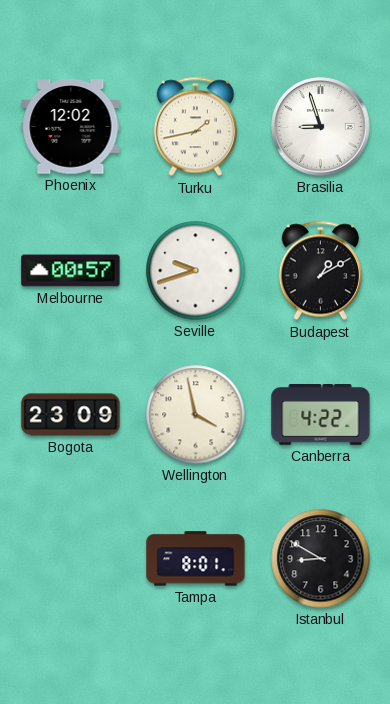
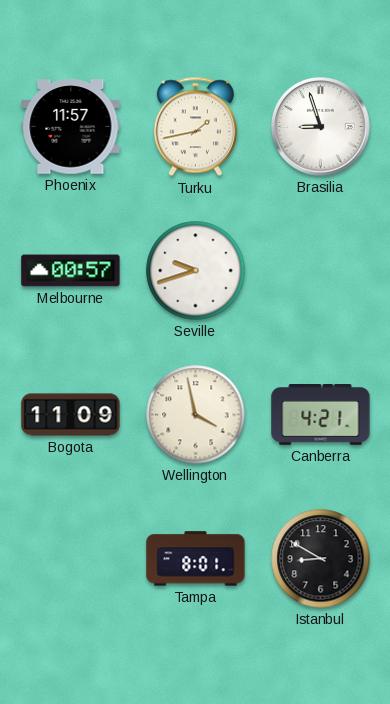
Phoenix: 12:02 -> 11:57 (71, 127)
Budapest: 1:10 -> none (320, 271)
Bogota: 23:09 -> 11:09 (71, 415)
Canberra: 4:22 -> 4:21 (321, 415)
